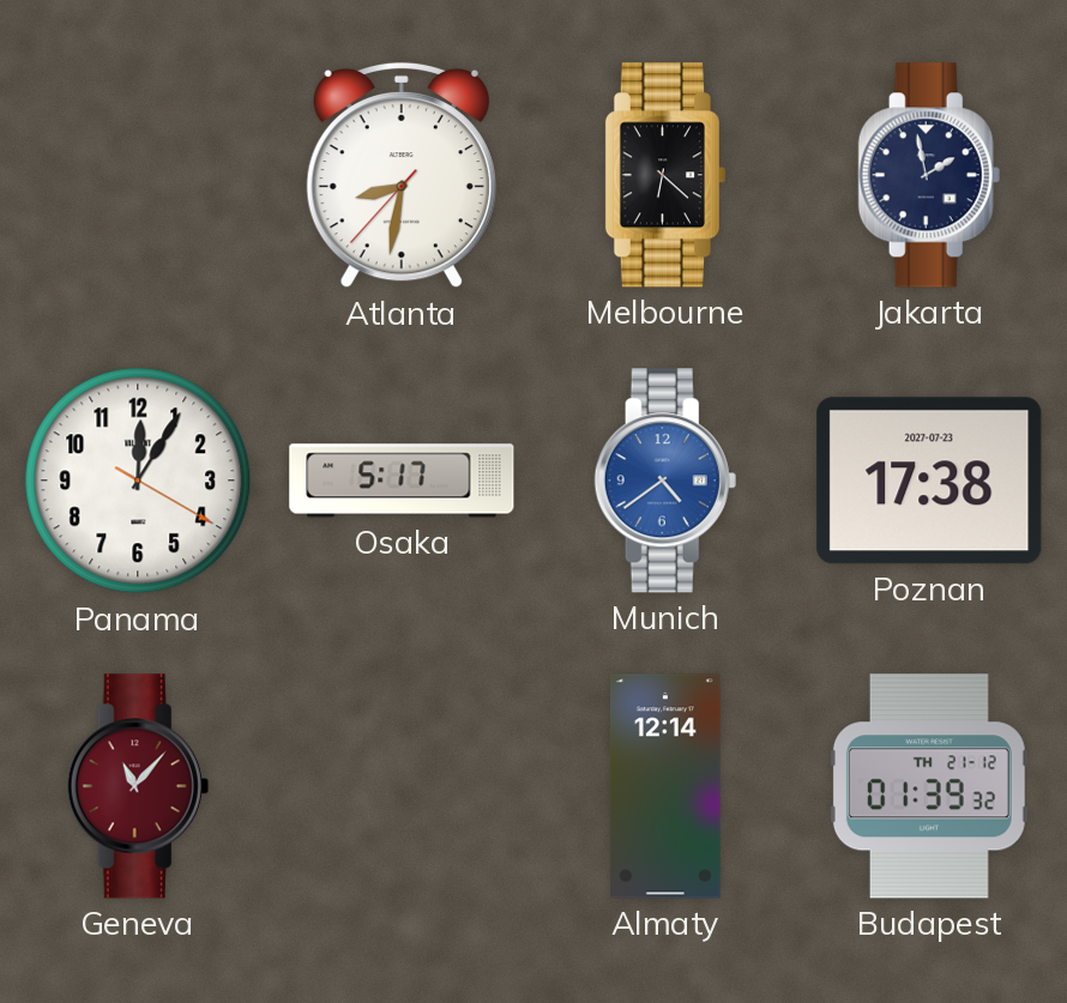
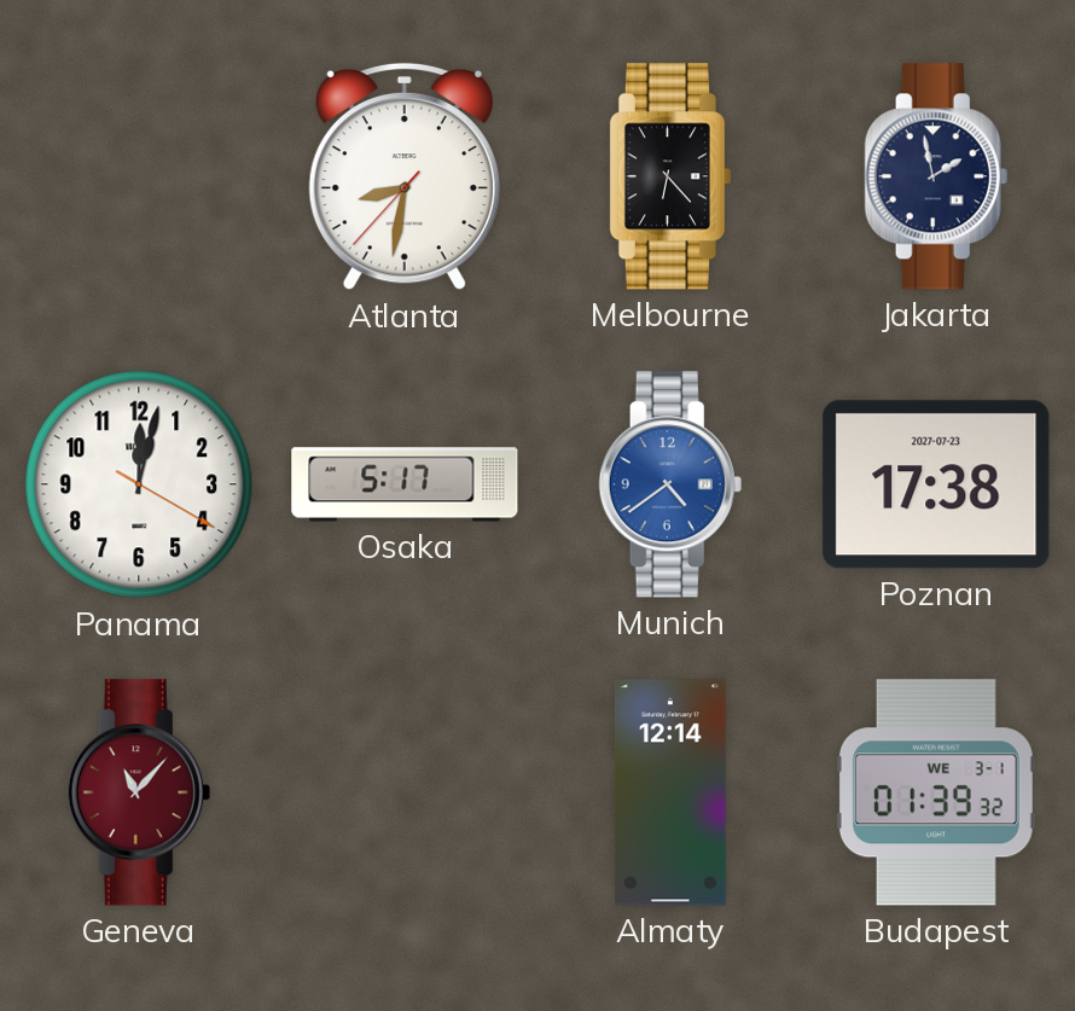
Melbourne: 6:22 -> 6:23 (669, 176)
Panama: 12:05 -> 12:02 (139, 484)
Budapest date: TH 21-12 -> WE 3-1 (936, 792)
